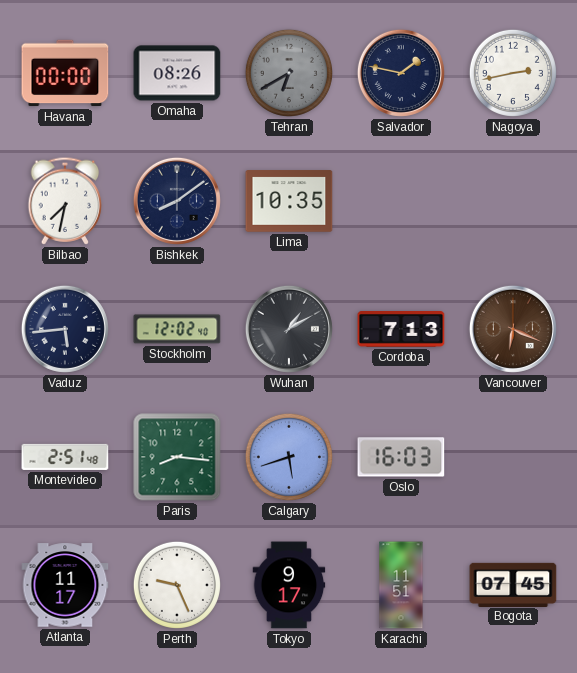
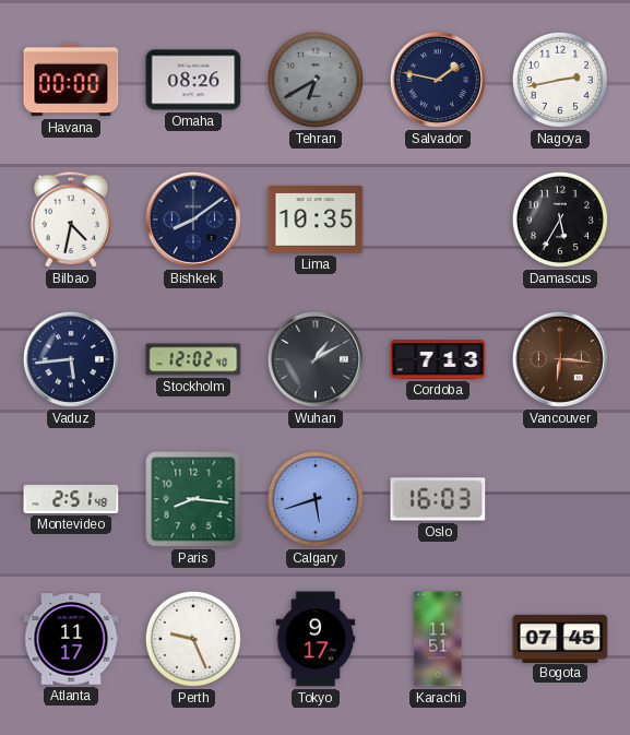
Bilbao: 7:32 -> 4:32 (71, 220)
Damascus: none -> 5:35 (560, 220)
Vancouver: 6:19 -> 6:16 (560, 359)
